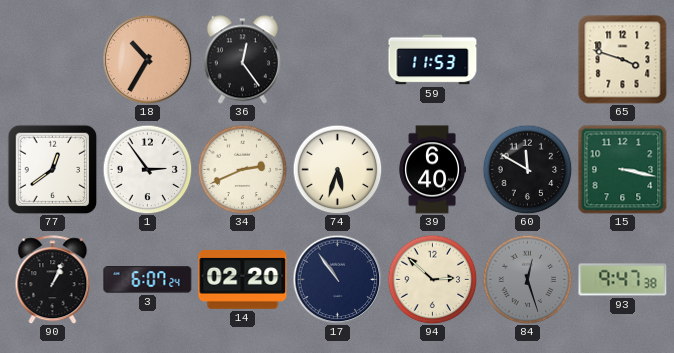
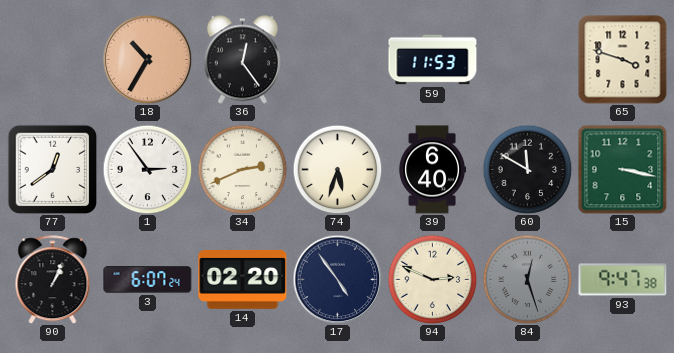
17: 10:54 -> 4:54 (337, 279)
94: 2:52 -> 2:49 (432, 279)
